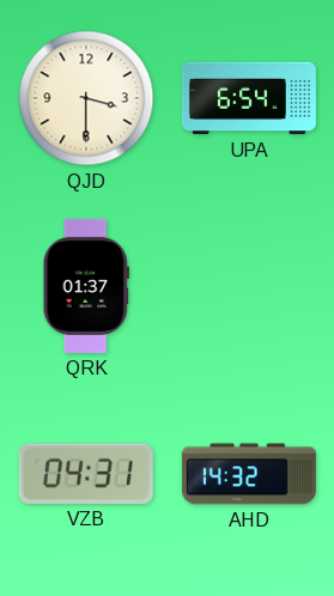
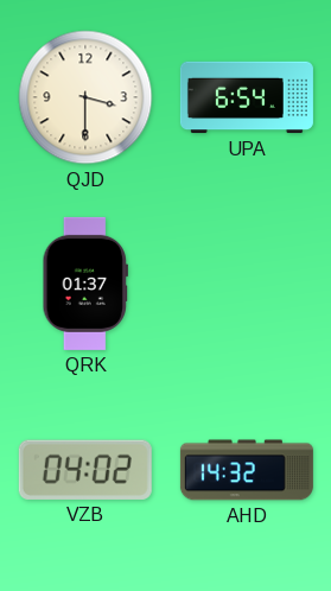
VZB: 04:31 -> 04:02 (85, 470)
